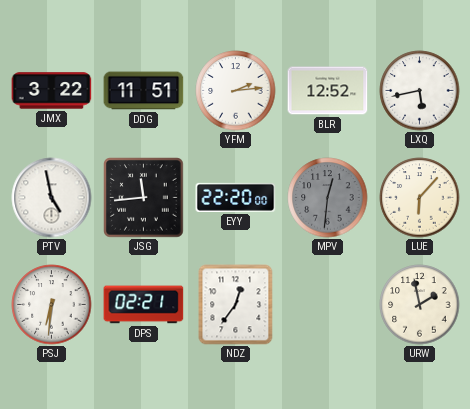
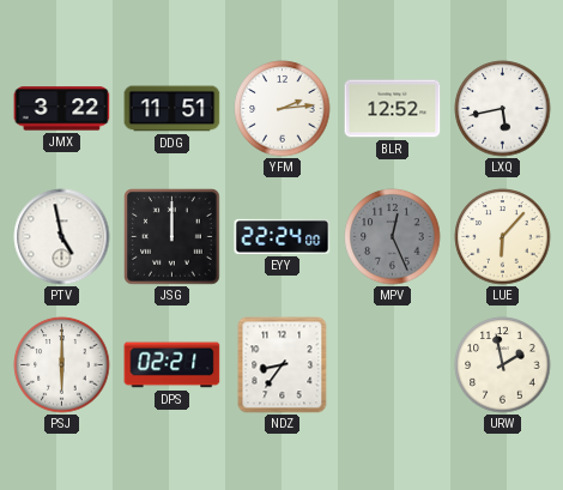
JSG: 11:44 -> 12:00 (172, 237)
EYY: 22:20 -> 22:24 (283, 236)
MPV: 12:31 -> 12:26 (393, 237)
PSJ: 6:31 -> 6:00 (62, 365)
NDZ: 12:36 -> 8:36 (283, 365)
